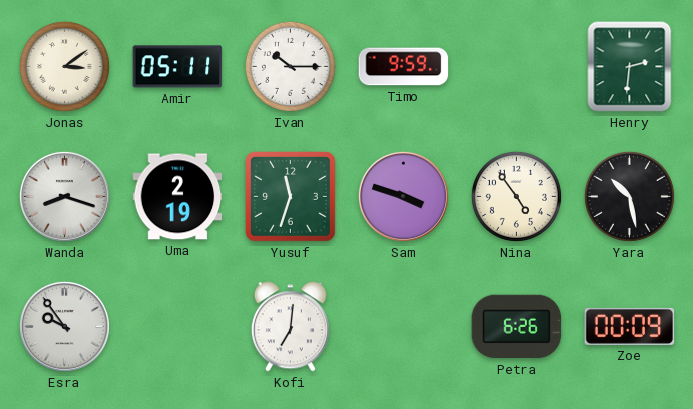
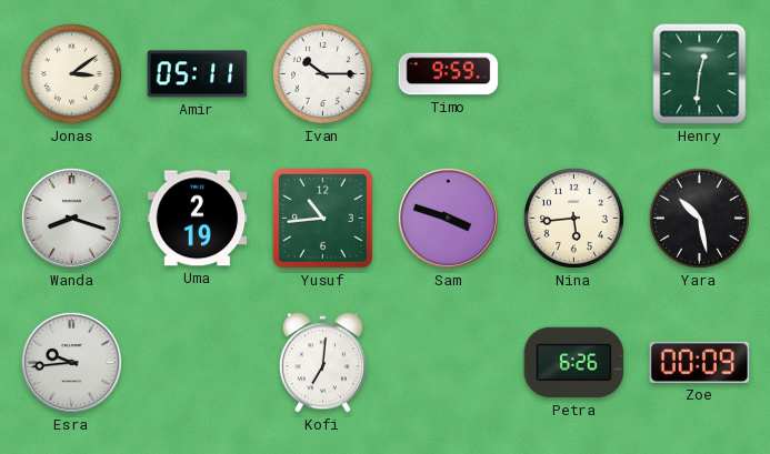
Henry: 2:31 -> 12:31 (700, 74)
Yusuf: 11:33 -> 10:44 (323, 219)
Nina: 4:54 -> 5:44 (573, 218)
Esra: 9:54 -> 9:44 (71, 362)
